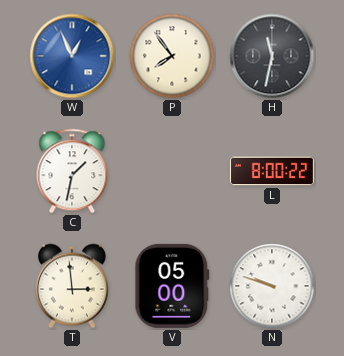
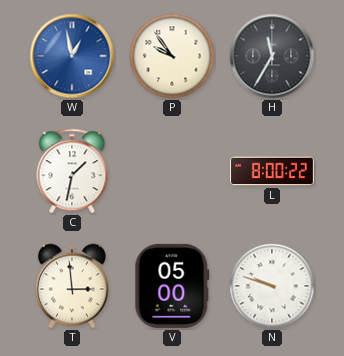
W: 12:56 -> 12:58 (72, 56)
P: 7:54 -> 9:54 (172, 56)
H: 11:32 -> 11:35 (272, 56)
